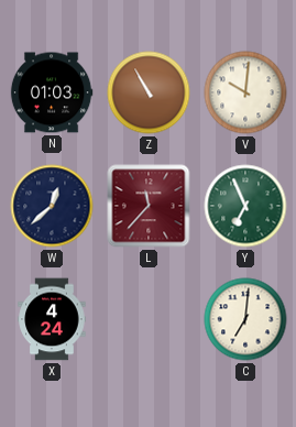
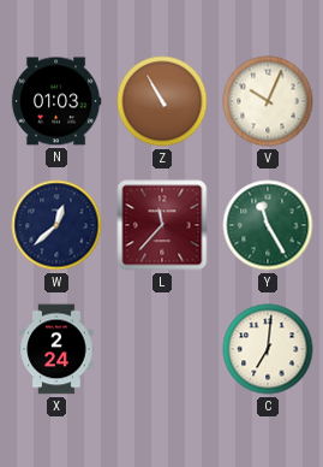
V: 10:01 -> 10:04 (268, 101)
Y: 6:56 -> 11:25 (268, 225)
X: 4:24 -> 2:24 (56, 349)
